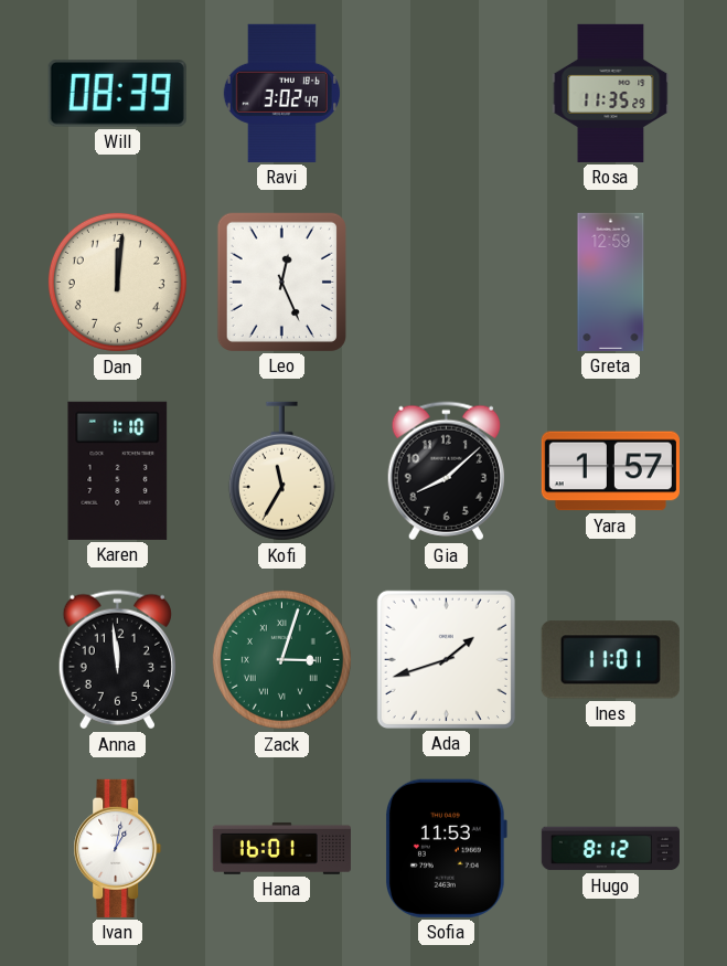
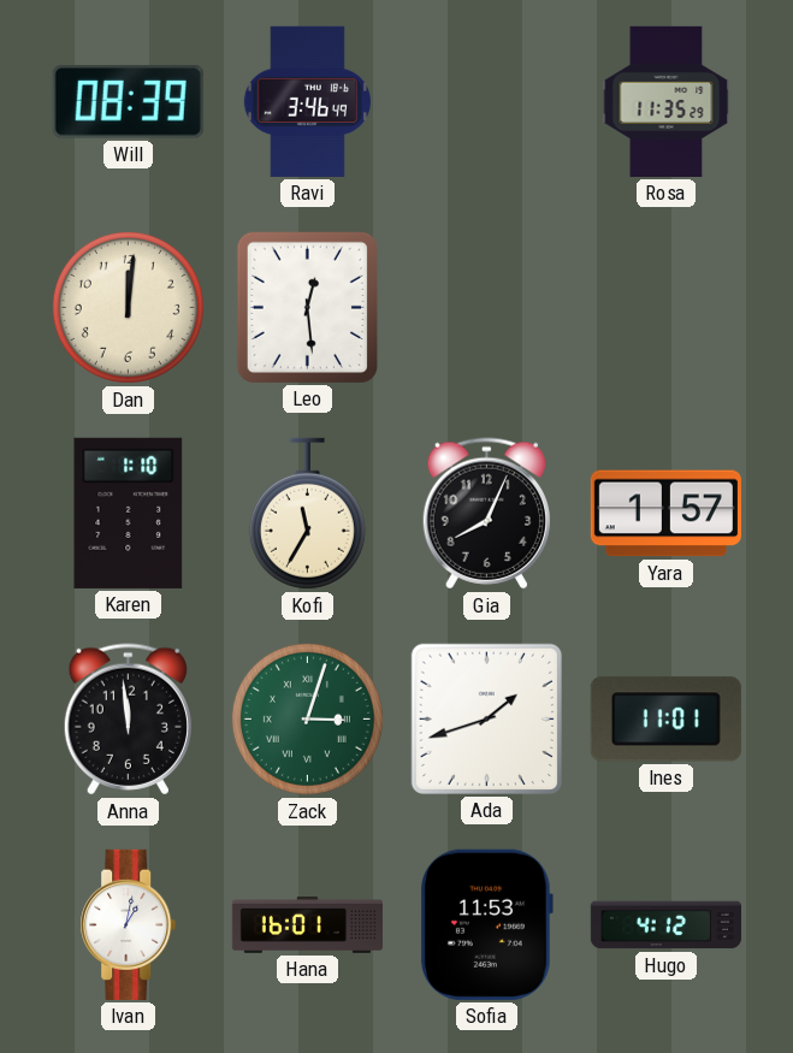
Ravi: 3:02 -> 3:46 (307, 101)
Leo: 12:26 -> 12:29 (307, 307)
Greta: 12:59 -> none (611, 282)
Gia: 8:08 -> 8:04 (486, 514)
Hugo: 8:12 -> 4:12 (665, 925)
